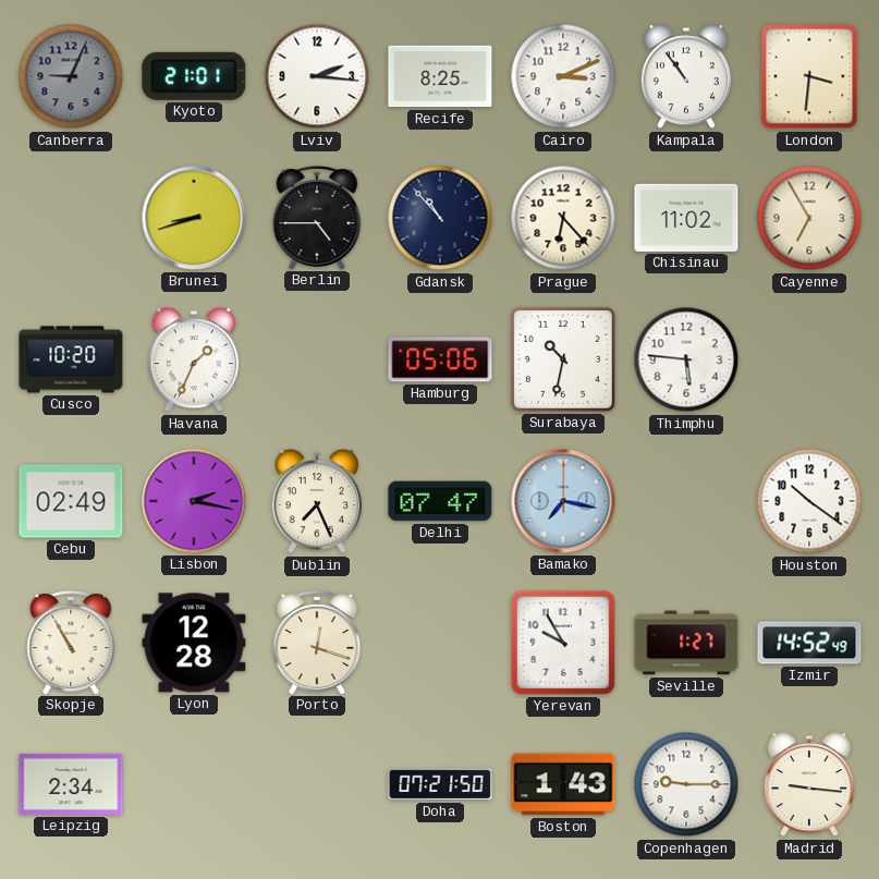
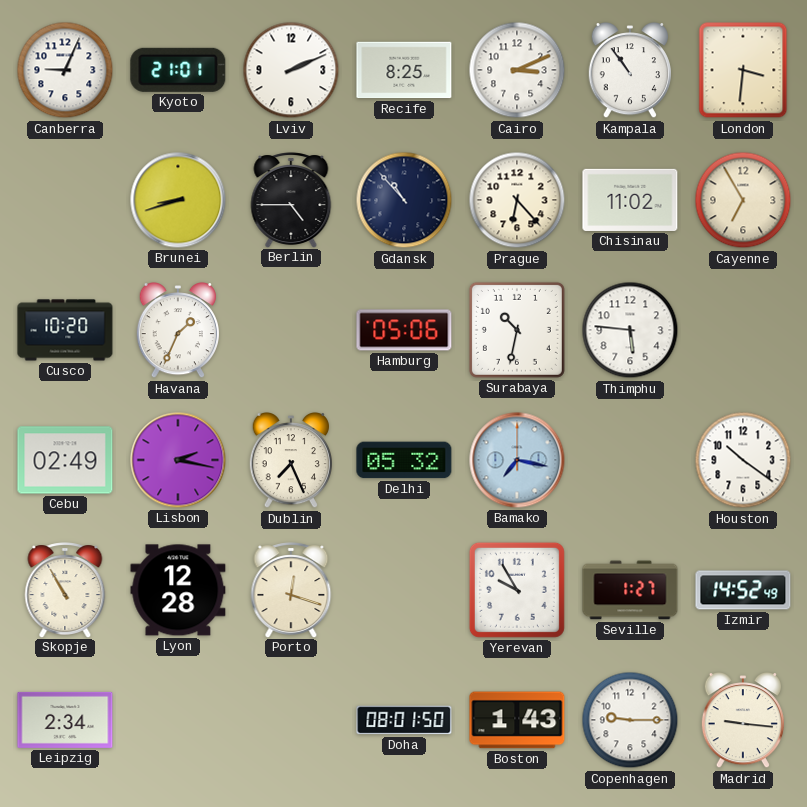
Canberra dial: grey -> white (65, 70)
Lviv: 2:16 -> 2:11 (291, 70)
Delhi: 07:47 -> 05:32 (404, 460)
Doha: 07:21 -> 08:01 (404, 720)
